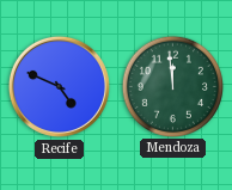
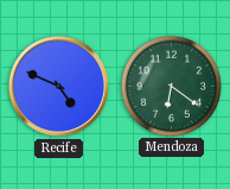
Mendoza: 11:59 -> 6:21 (171, 86)
